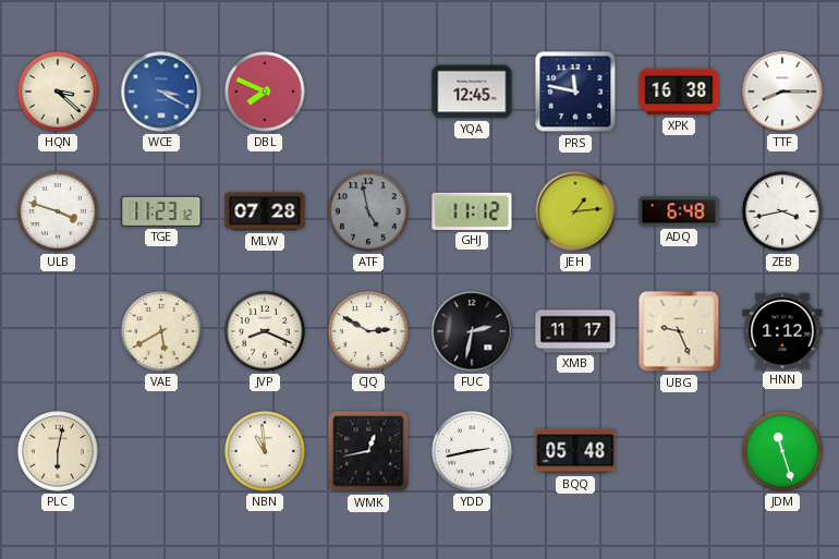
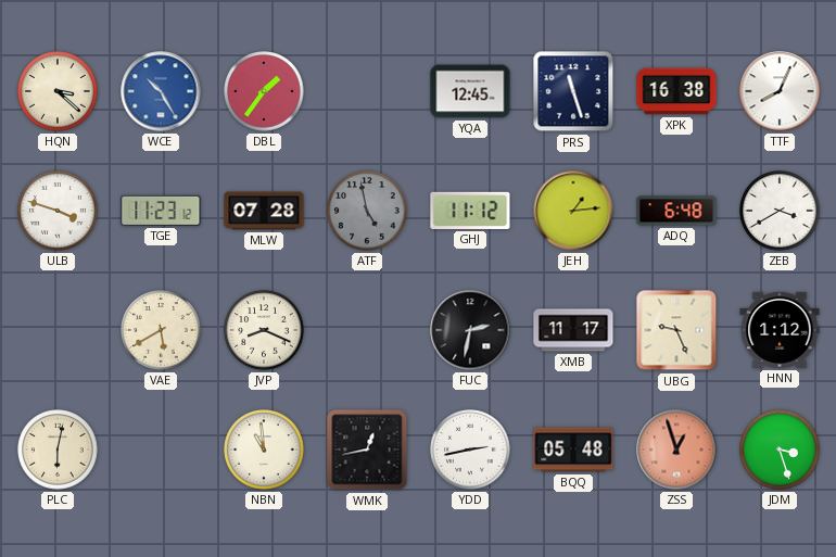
WCE: 3:20 -> 10:25 (161, 91)
DBL: 7:49 -> 1:36 (264, 91)
PRS: 11:47 -> 11:27 (573, 91)
TTF: 8:15 -> 8:04 (780, 91)
ZEB: 3:43 -> 3:40 (780, 211)
CJQ: 2:50 -> none (368, 331)
ZSS: none -> 12:57 (676, 450)
JDM: 11:27 -> 3:27 (780, 450)
